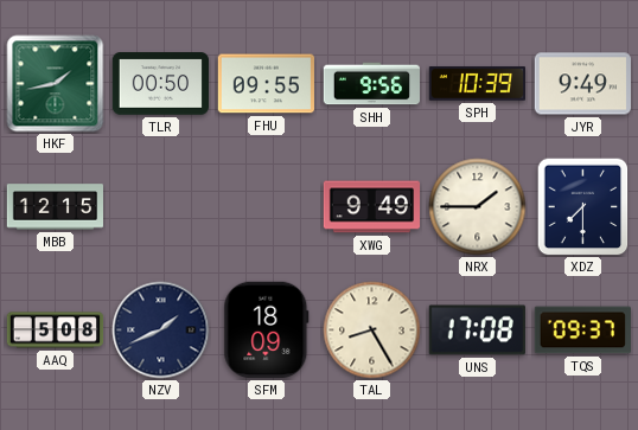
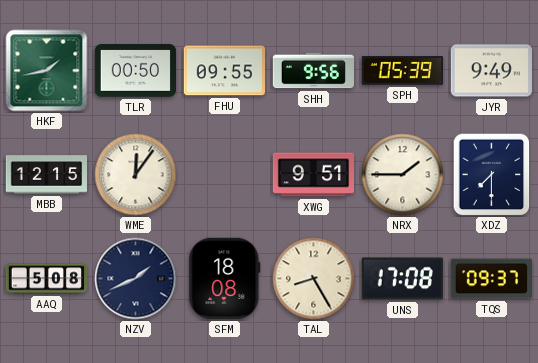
SPH: 10:39 -> 05:39 (402, 71)
WME: none -> 12:06 (136, 175)
XWG: 9:49 -> 9:51 (314, 175)
SFM: 18:09 -> 18:08 (225, 278)
